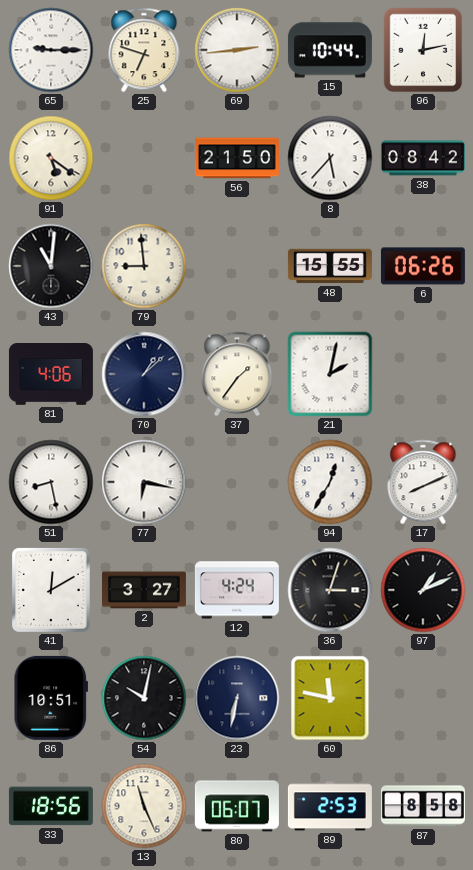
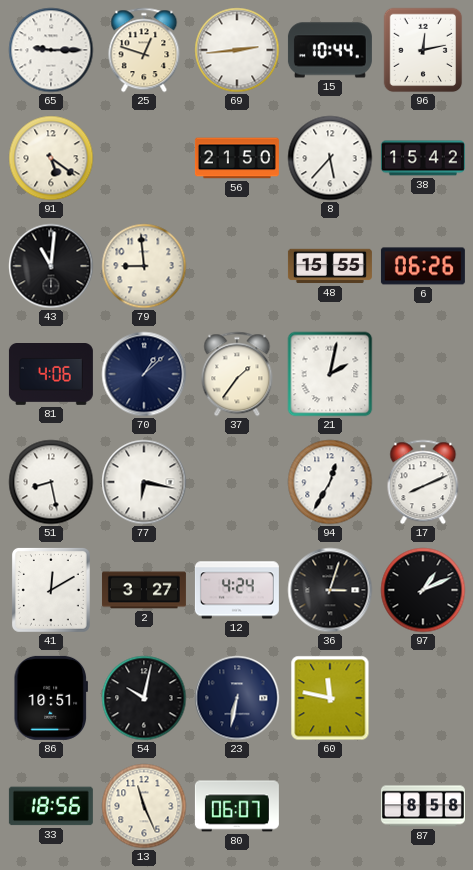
25: 6:48 -> 12:48 (144, 50)
38: 08:42 -> 15:42 (423, 158)
89: 2:53 -> none (330, 806)
